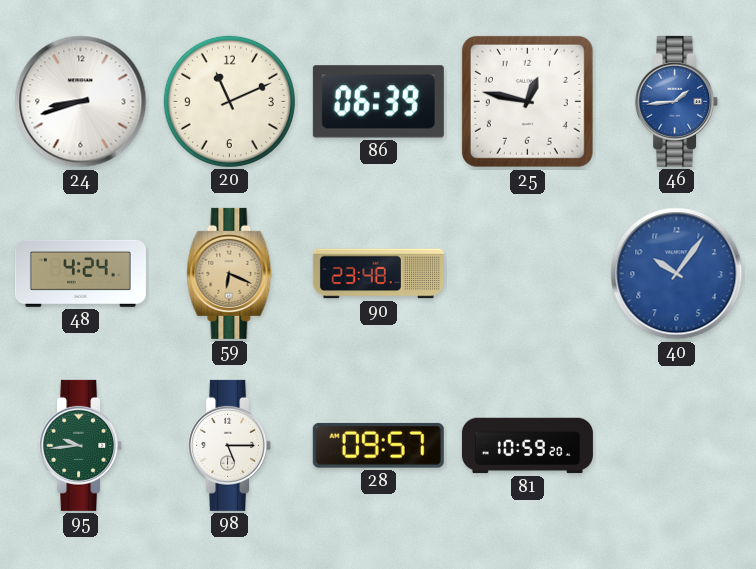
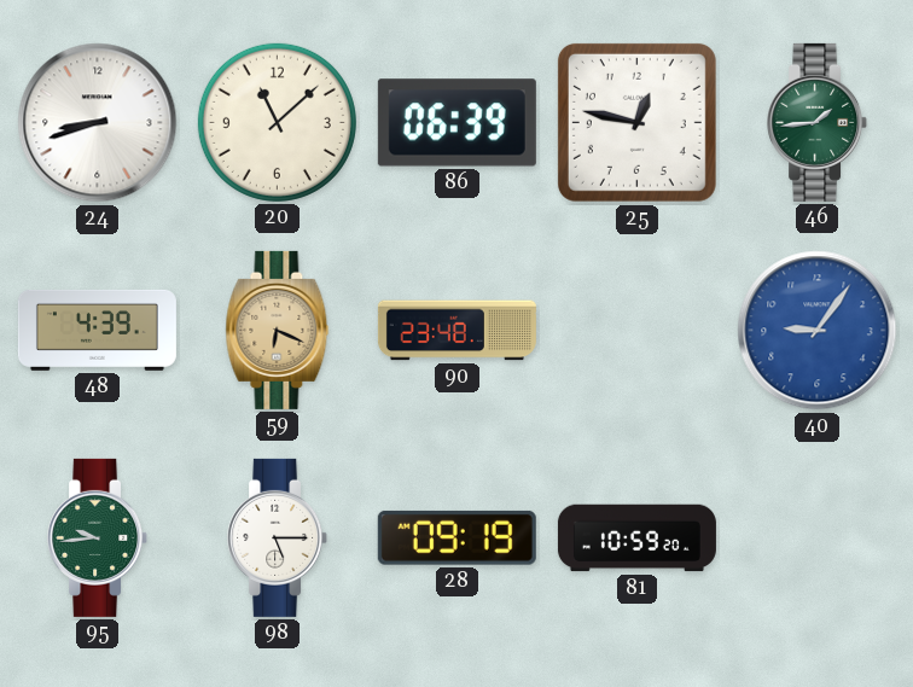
20: 11:11 -> 11:08 (277, 122)
46 dial: blue -> green (818, 122)
48: 4:24 -> 4:39 (97, 330)
40: 10:06 -> 9:06 (818, 331)
28: 09:57 -> 09:19 (456, 537)
